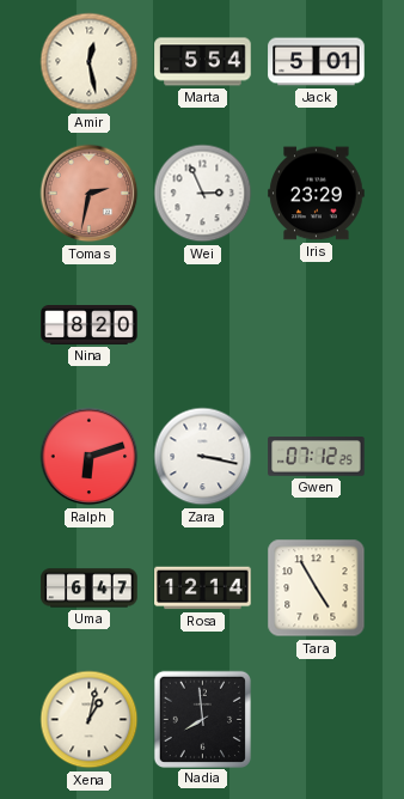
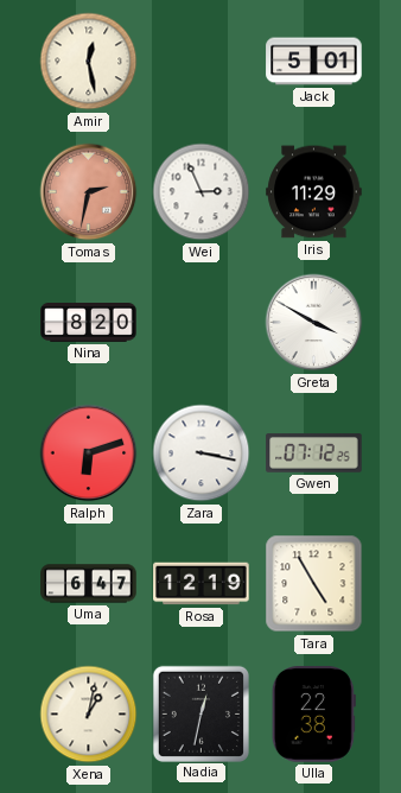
Marta: 5:54 -> none (203, 62)
Iris: 23:29 -> 11:29 (314, 192)
Greta: none -> 3:50 (314, 323)
Rosa: 12:14 -> 12:19 (202, 584)
Nadia: 7:59 -> 12:32 (200, 713)
Ulla: none -> 22:38 (313, 715)
